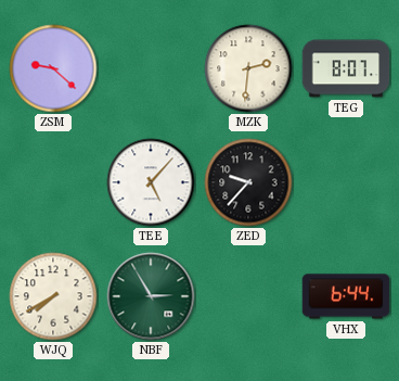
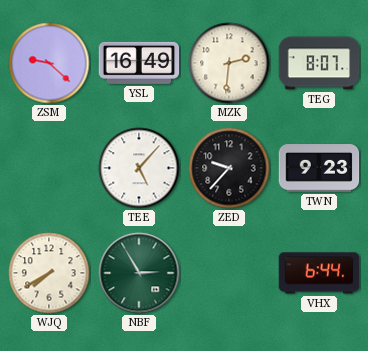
YSL: none -> 16:49 (139, 63)
TWN: none -> 9:23 (319, 168)
